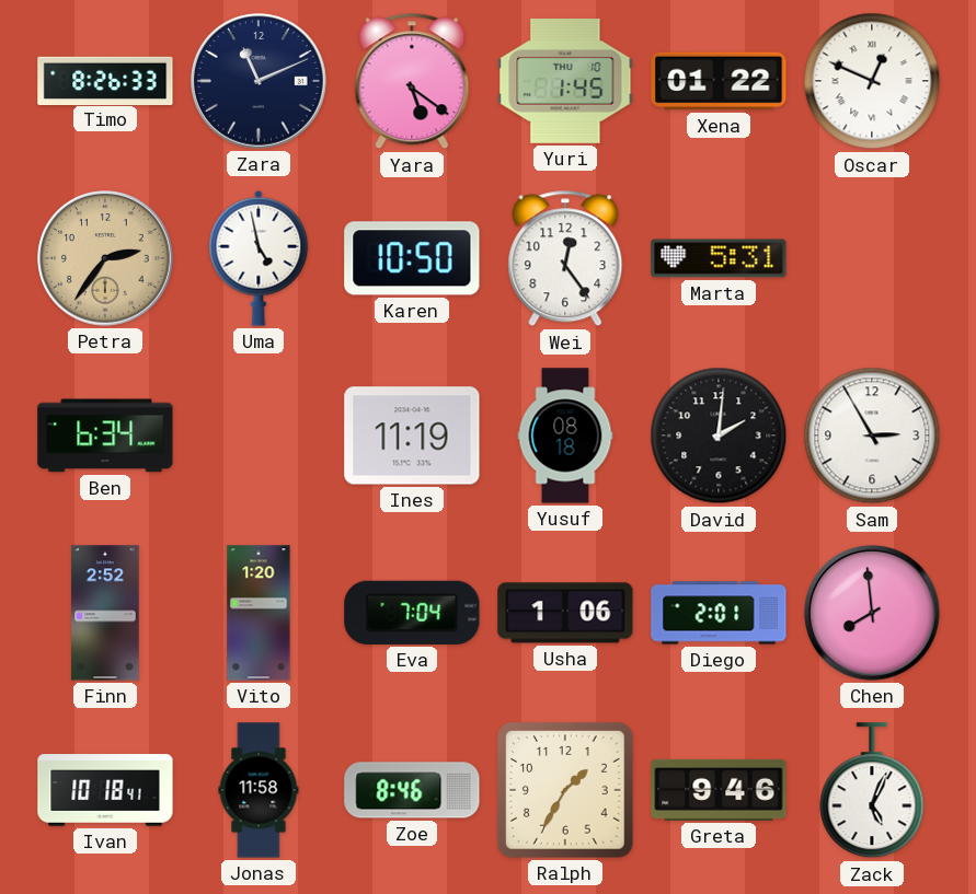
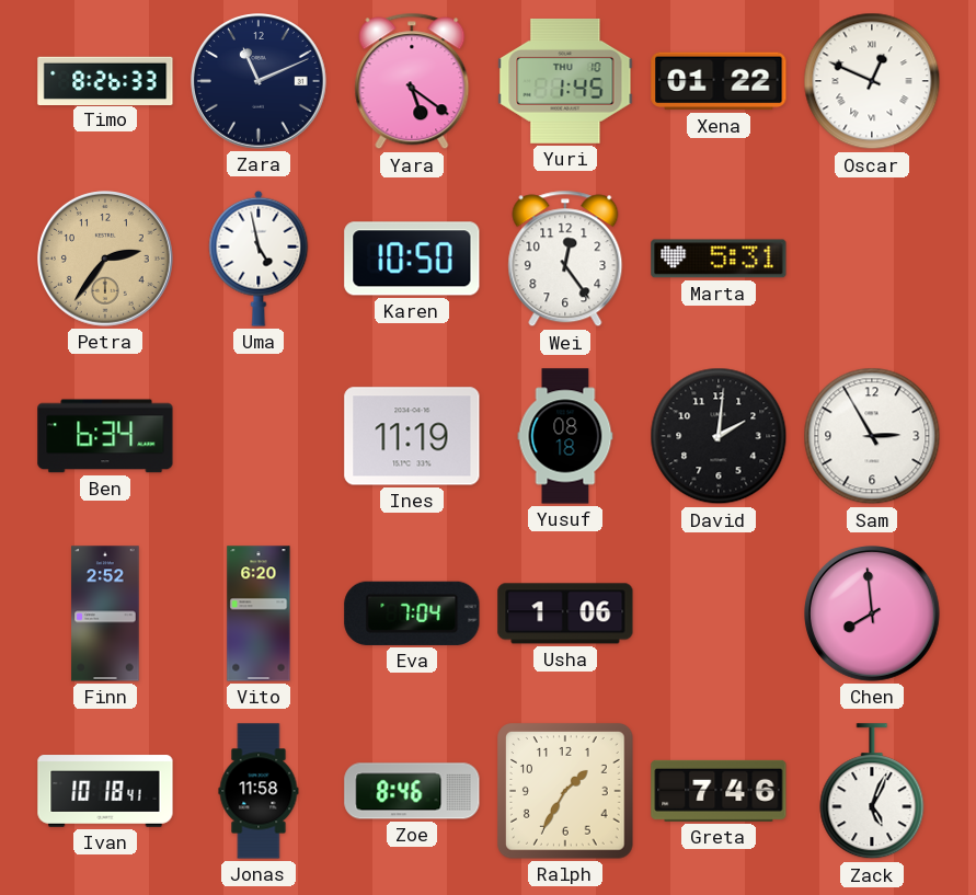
Vito: 1:20 -> 6:20 (259, 613)
Diego: 2:01 -> none (719, 613)
Greta: 9:46 -> 7:46 (719, 791)
